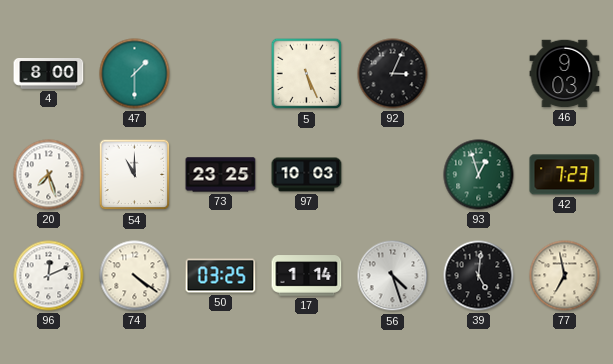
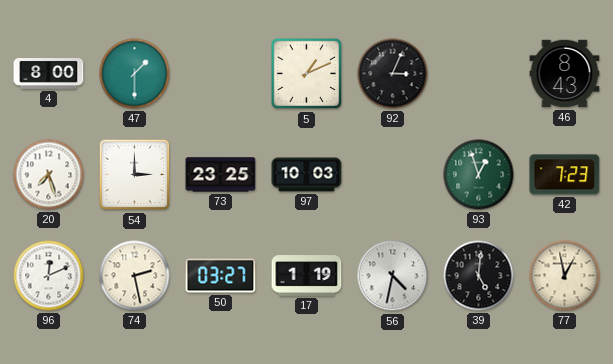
5: 5:26 -> 1:11 (307, 74)
46: 9:03 -> 8:43 (565, 74)
54: 11:00 -> 3:00 (135, 175)
74: 4:21 -> 2:28 (135, 276)
50: 03:25 -> 03:27 (221, 276)
17: 1:14 -> 1:19 (307, 276)
56: 4:27 -> 4:32 (393, 276)
77: 6:58 -> 12:58 (565, 276)
